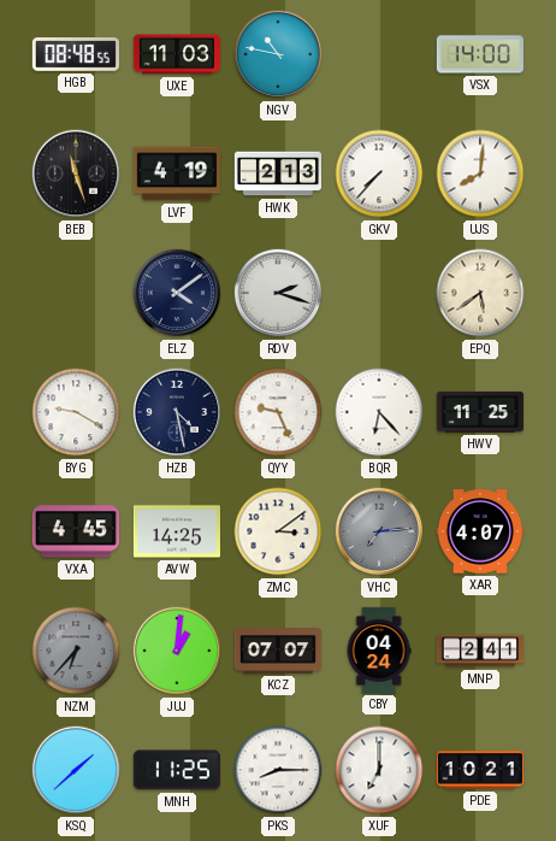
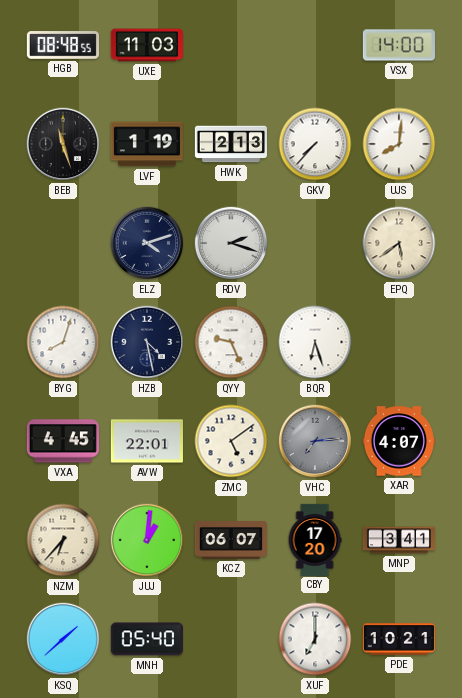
NGV: 10:47 -> none (278, 54)
LVF: 4:19 -> 1:19 (147, 144)
ELZ: 4:09 -> 4:12 (147, 243)
BYG: 9:20 -> 8:03 (63, 342)
BQR: 6:23 -> 6:27 (315, 342)
HWV: 11:25 -> none (480, 412)
AVW: 14:25 -> 22:01 (147, 441)
ZMC: 3:09 -> 5:09 (231, 441)
NZM dial: grey -> cream (63, 540)
KCZ: 07:07 -> 06:07 (230, 541)
CBY: 04:24 -> 17:20 (315, 539)
MNP: 2:41 -> 3:41 (399, 540)
MNH: 11:25 -> 05:40 (147, 639)
PKS: 8:15 -> none (278, 770)
